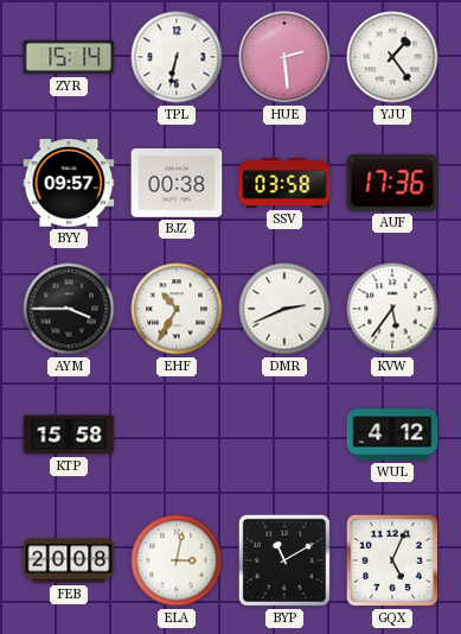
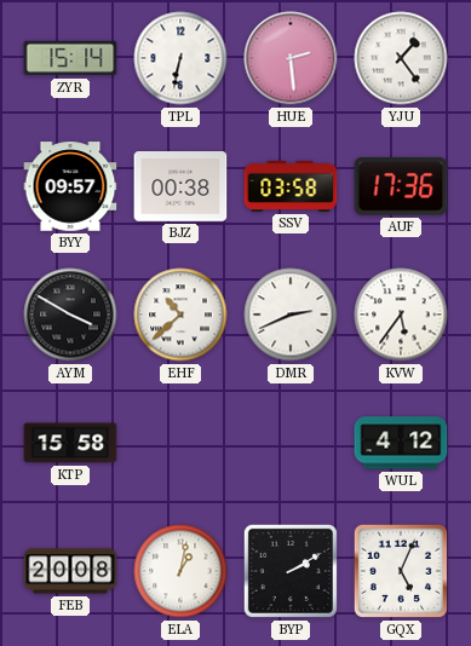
AYM: 3:45 -> 3:50 (70, 315)
EHF: 10:35 -> 10:38 (180, 315)
ELA: 3:02 -> 1:02 (180, 571)
BYP: 11:10 -> 2:10 (291, 571)
